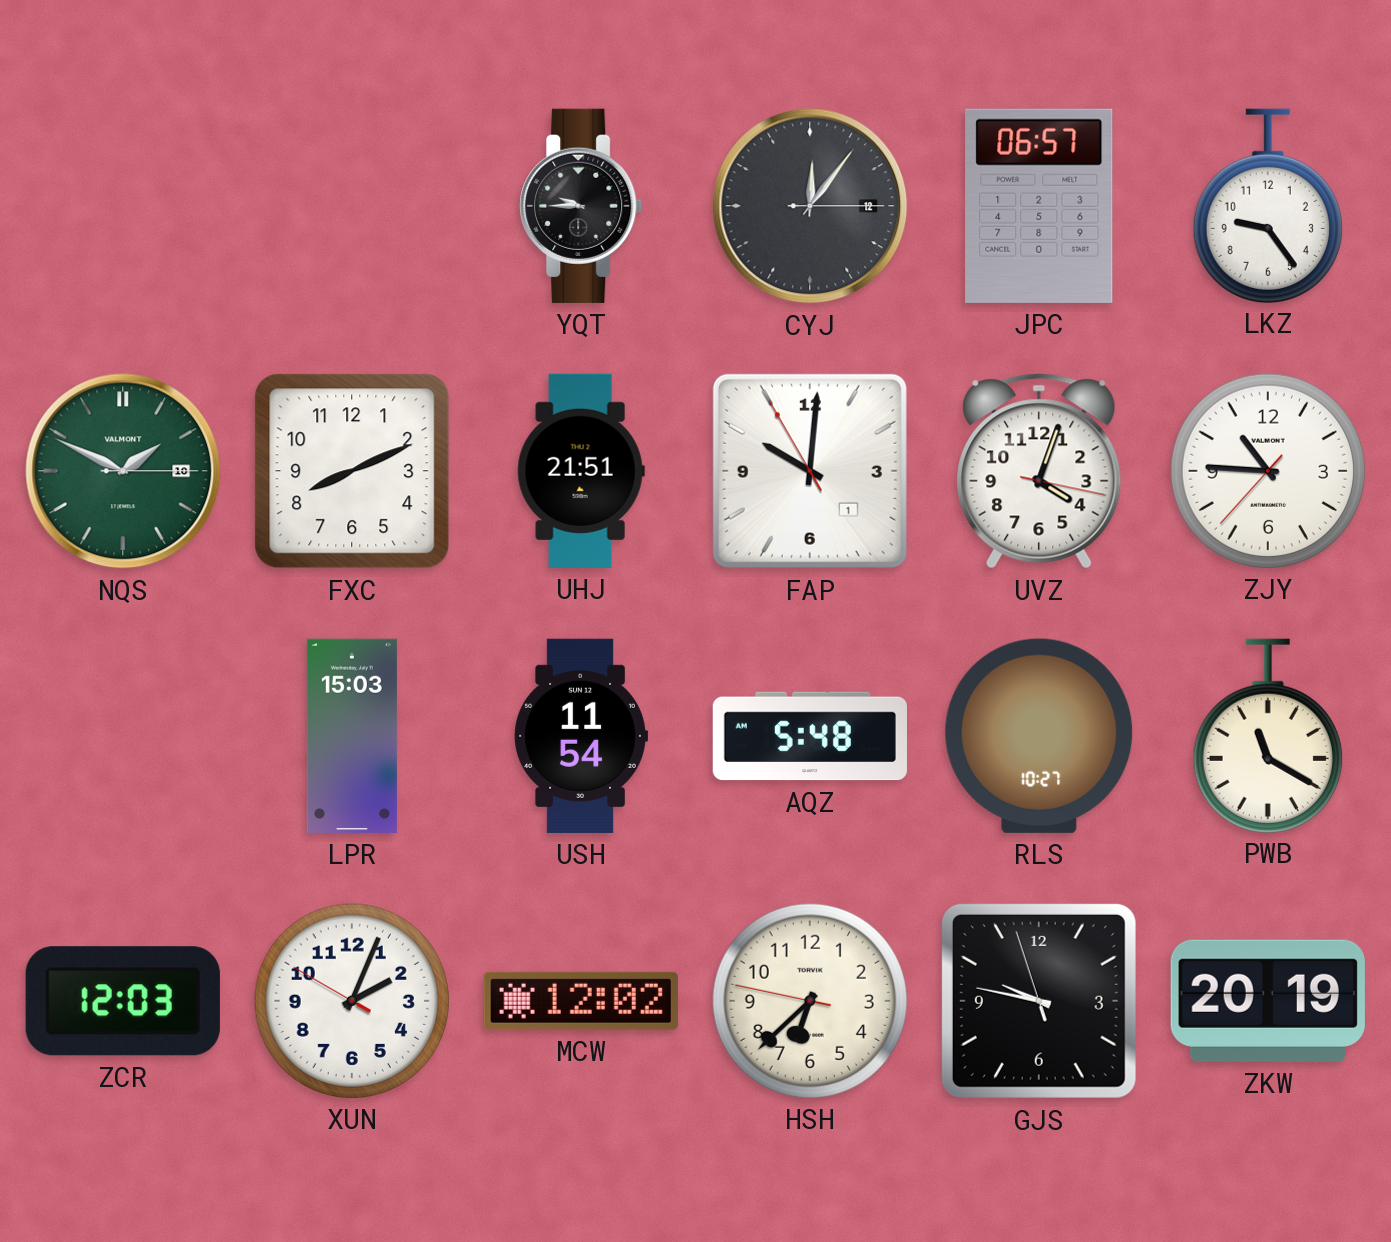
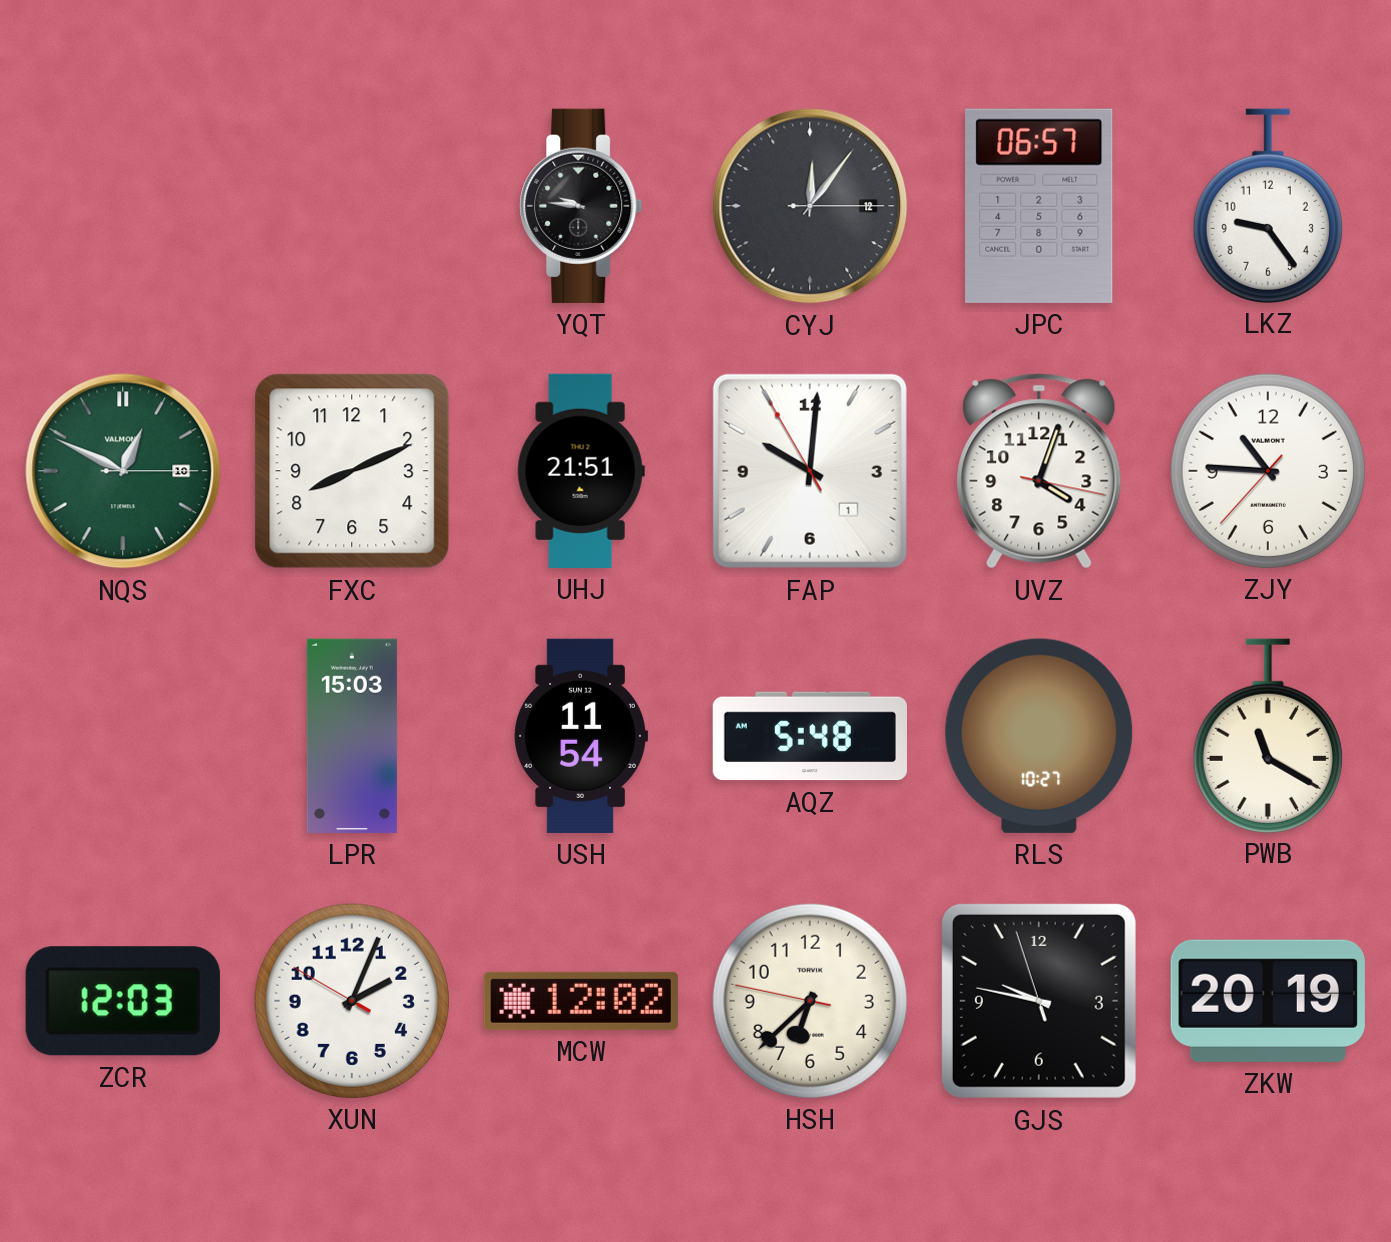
YQT: 9:45 -> 9:46 (581, 206)
NQS: 1:49 -> 12:49 (123, 471)
